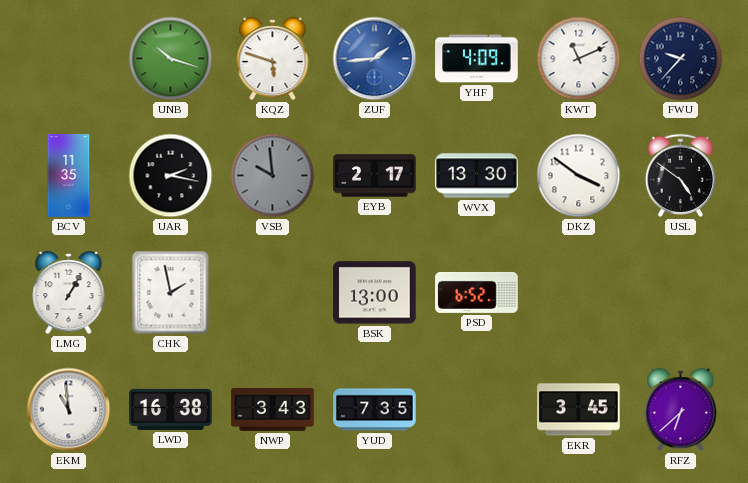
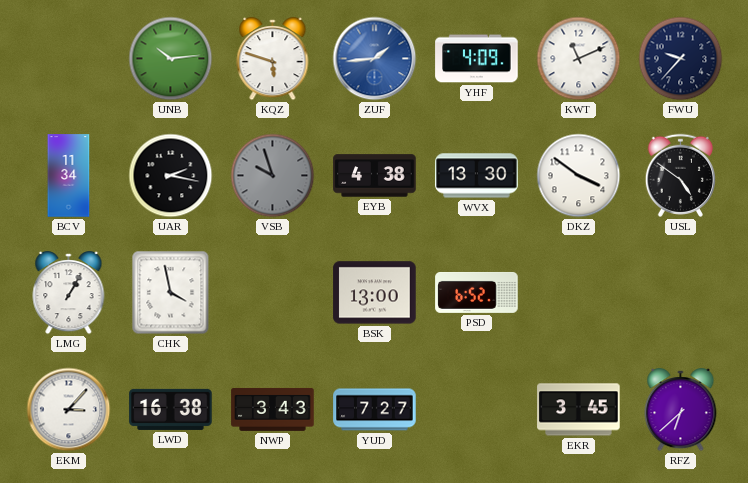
UNB: 10:18 -> 10:14 (171, 59)
BCV: 11:35 -> 11:34 (69, 176)
VSB: 9:59 -> 9:57 (273, 176)
EYB: 2:17 -> 4:38 (375, 176)
CHK: 1:58 -> 3:58 (171, 293)
EKM: 10:59 -> 3:07 (69, 410)
YUD: 7:35 -> 7:27 (375, 410)
